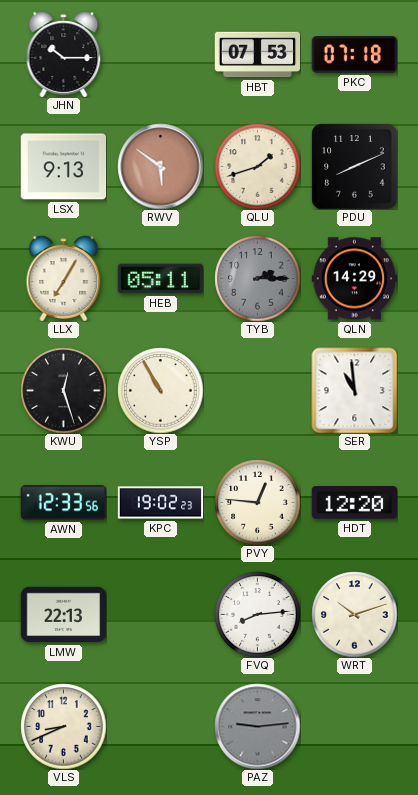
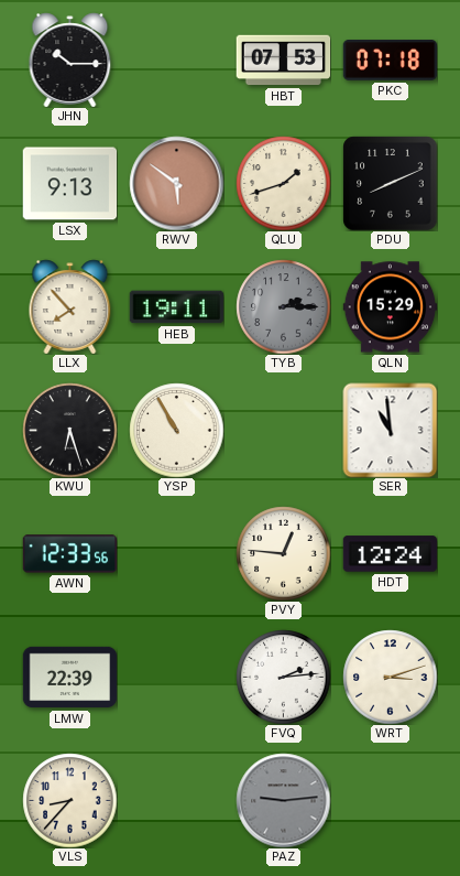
LLX: 7:05 -> 7:53 (70, 306)
HEB: 05:11 -> 19:11 (176, 307)
QLN: 14:29 -> 15:29 (390, 307)
KWU: 12:27 -> 6:27 (69, 430)
KPC: 19:02 -> none (160, 503)
HDT: 12:20 -> 12:24 (390, 554)
LMW: 22:13 -> 22:39 (69, 678)
FVQ: 8:14 -> 2:14 (283, 677)
WRT: 10:12 -> 3:12 (390, 677)
VLS: 8:41 -> 8:37 (69, 800)
